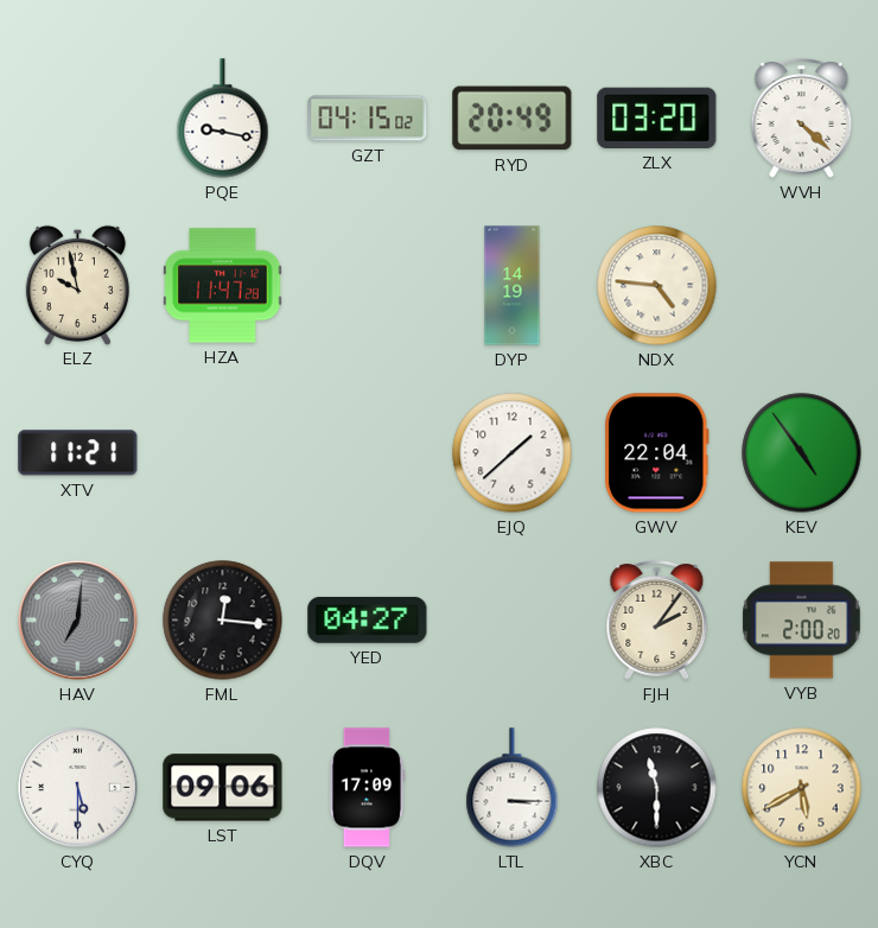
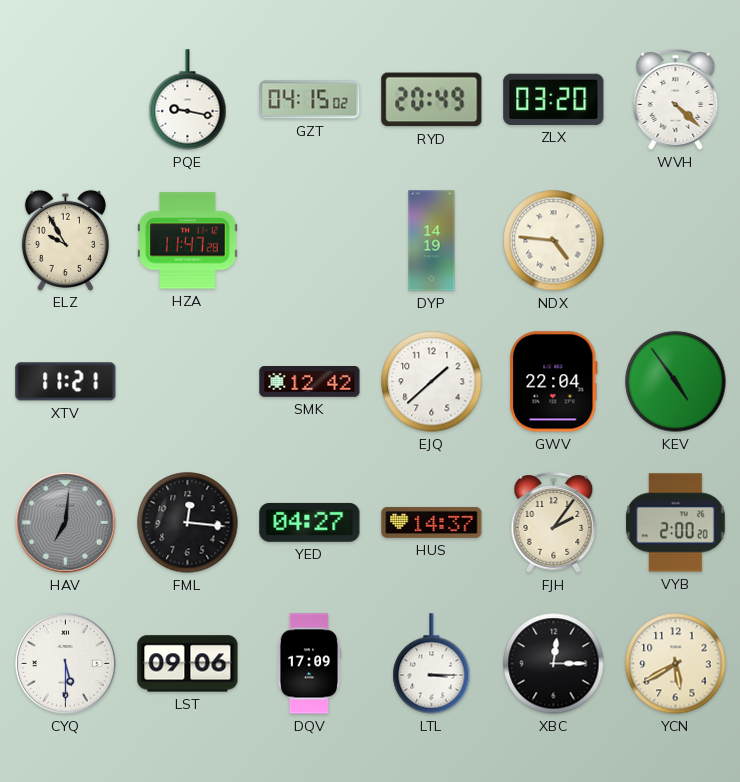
ELZ: 9:58 -> 9:55 (65, 240)
SMK: none -> 12:42 (310, 382)
HUS: none -> 14:37 (432, 522)
XBC: 11:30 -> 12:15 (554, 664)
